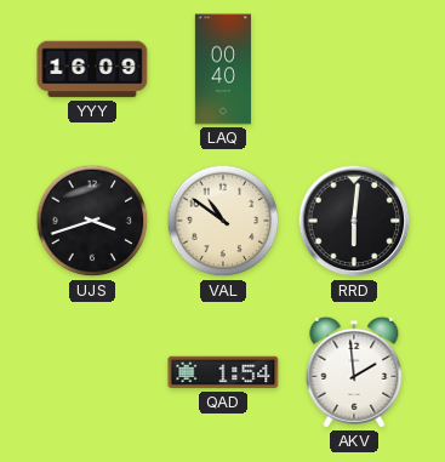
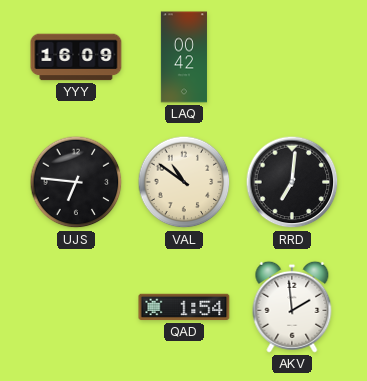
LAQ: 00:40 -> 00:42 (184, 57)
UJS: 3:42 -> 6:46 (76, 182)
RRD: 6:01 -> 7:01 (292, 182)
